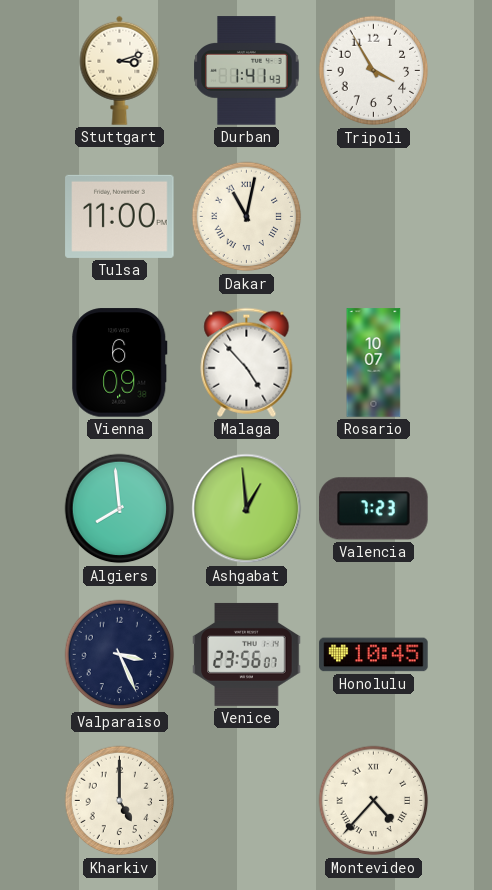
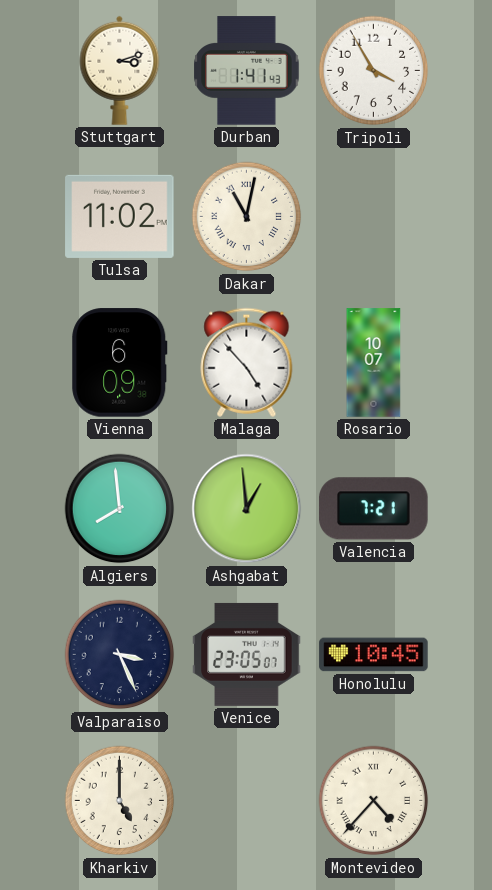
Tulsa: 11:00 -> 11:02 (120, 216)
Valencia: 7:23 -> 7:21 (374, 509)
Venice: 23:56 -> 23:05 (247, 654)
